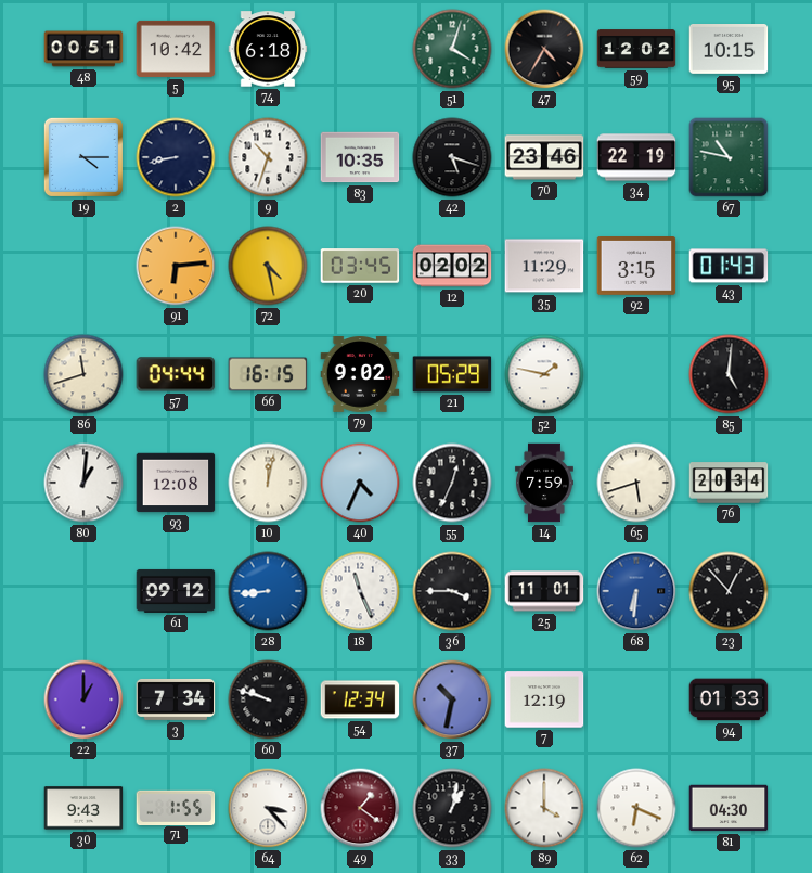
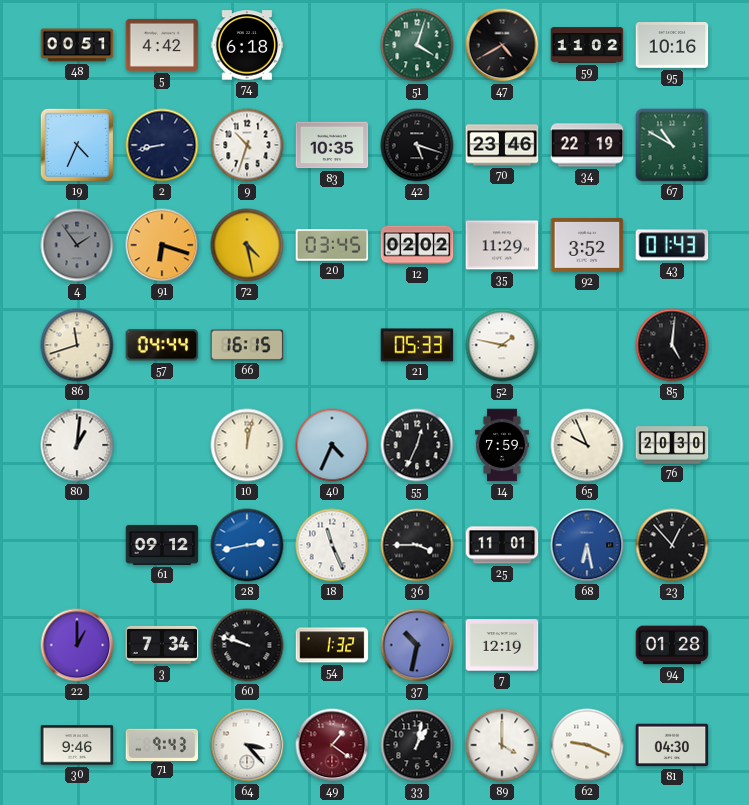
5: 10:42 -> 4:42 (162, 45)
47: 4:35 -> 4:40 (502, 45)
59: 12:02 -> 11:02 (587, 45)
95: 10:15 -> 10:16 (672, 46)
19: 4:15 -> 4:34 (77, 145)
67: 10:47 -> 10:50 (672, 145)
4: none -> 1:54 (77, 245)
91: 6:14 -> 6:18 (162, 245)
92: 3:15 -> 3:52 (587, 246)
79: 9:02 -> none (360, 375)
21: 05:29 -> 05:33 (417, 345)
93: 12:08 -> none (176, 483)
65: 5:42 -> 9:56 (587, 445)
76: 20:34 -> 20:30 (672, 445)
28: 8:44 -> 2:43 (247, 545)
68: 6:31 -> 6:28 (587, 545)
54: 12:34 -> 1:32 (332, 645)
94: 01:33 -> 01:28 (672, 645)
30: 9:43 -> 9:46 (77, 745)
71: 1:55 -> 9:43 (162, 744)
62: 6:19 -> 9:19 (587, 745)
